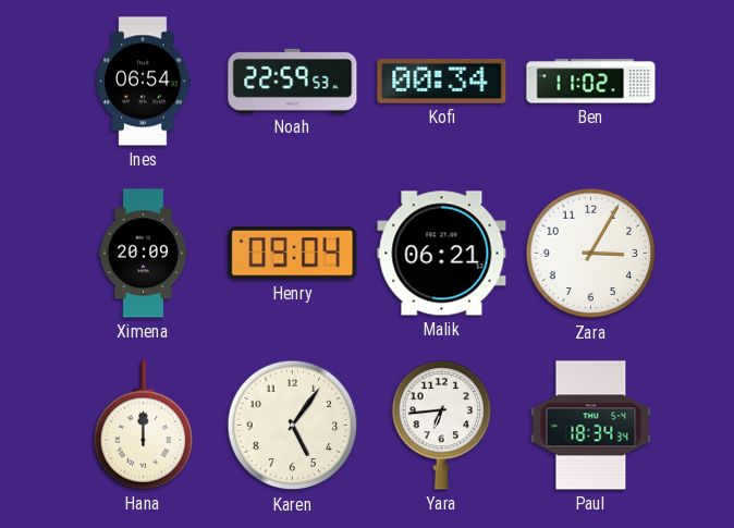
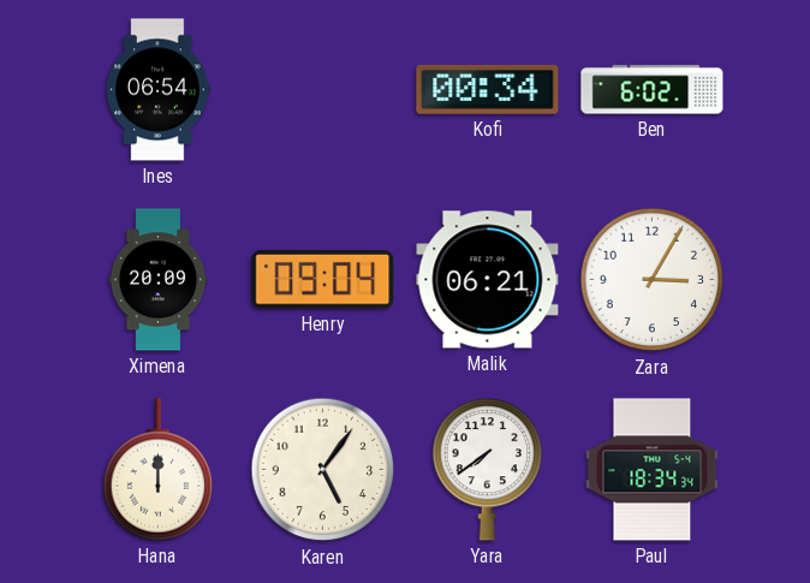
Noah: 22:59 -> none (293, 81)
Ben: 11:02 -> 6:02 (653, 90)
Yara: 6:44 -> 7:39 (488, 470)
